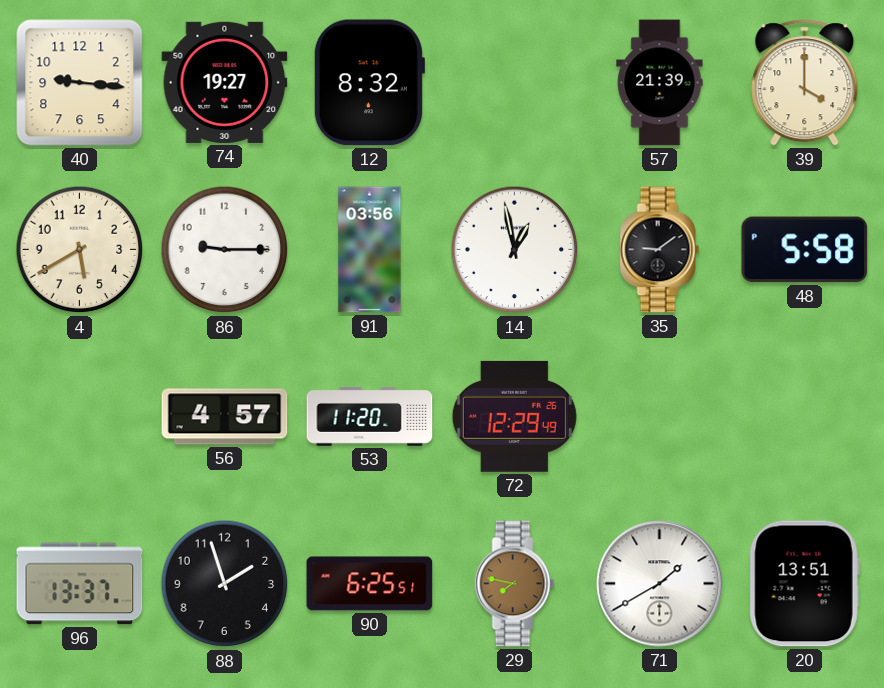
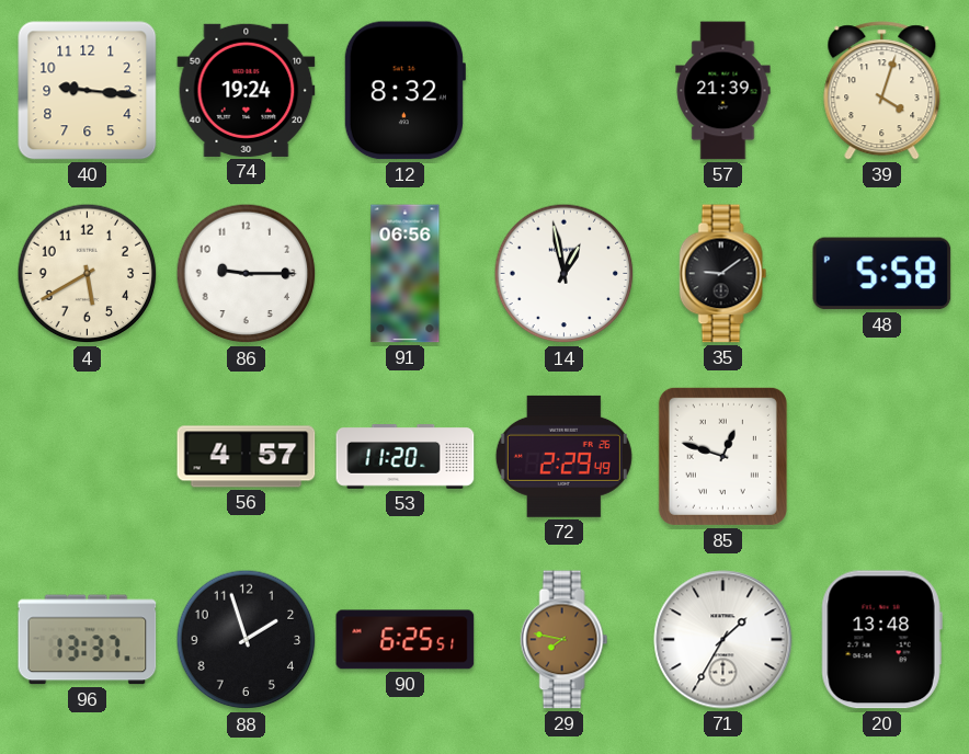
74: 19:27 -> 19:24 (247, 90)
39: 4:00 -> 4:03 (882, 91)
91: 03:56 -> 06:56 (406, 274)
72: 12:29 -> 2:29 (563, 456)
85: none -> 12:48 (722, 456)
71: 1:40 -> 1:35 (723, 640)
20: 13:51 -> 13:48 (881, 640)
